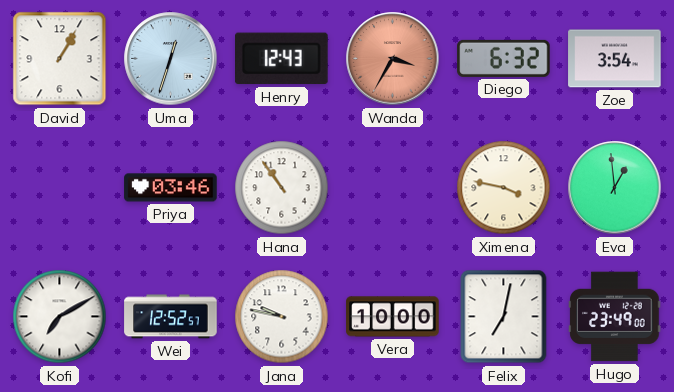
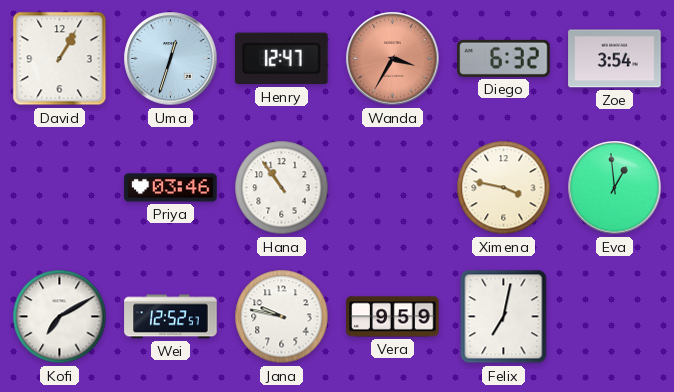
Henry: 12:43 -> 12:47 (282, 59)
Vera: 10:00 -> 9:59 (393, 317)
Hugo: 23:49 -> none (615, 317)
